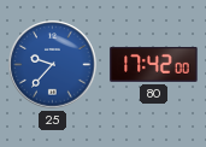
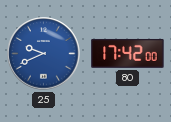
25: 9:37 -> 9:41 (44, 54)
